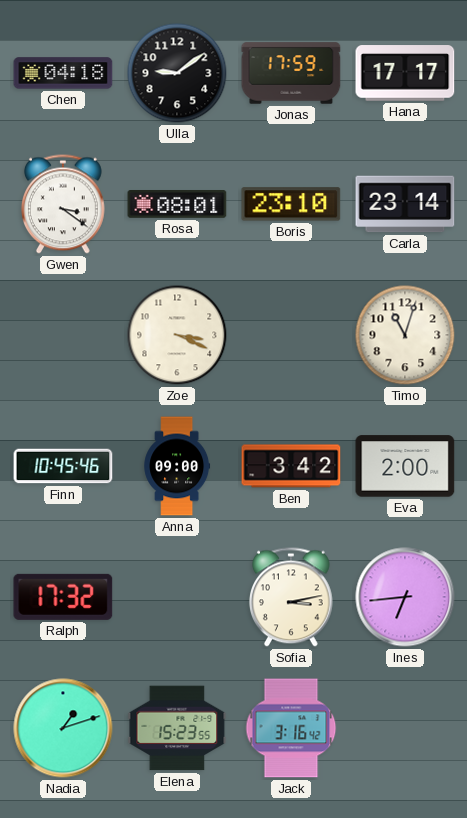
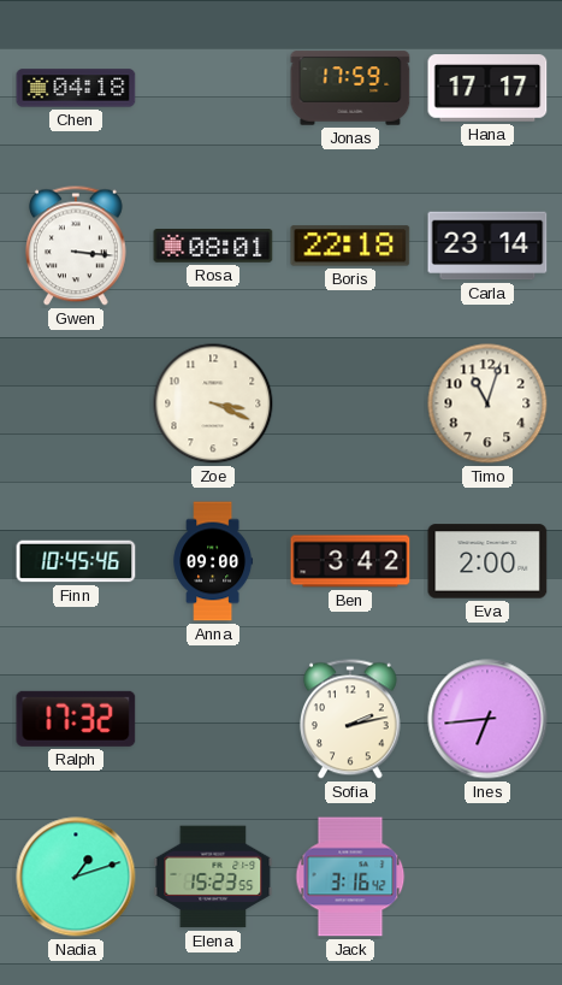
Ulla: 9:09 -> none (177, 73)
Gwen: 3:21 -> 3:16 (76, 246)
Boris: 23:10 -> 22:18 (350, 246)
Sofia: 3:13 -> 2:13 (350, 719)
